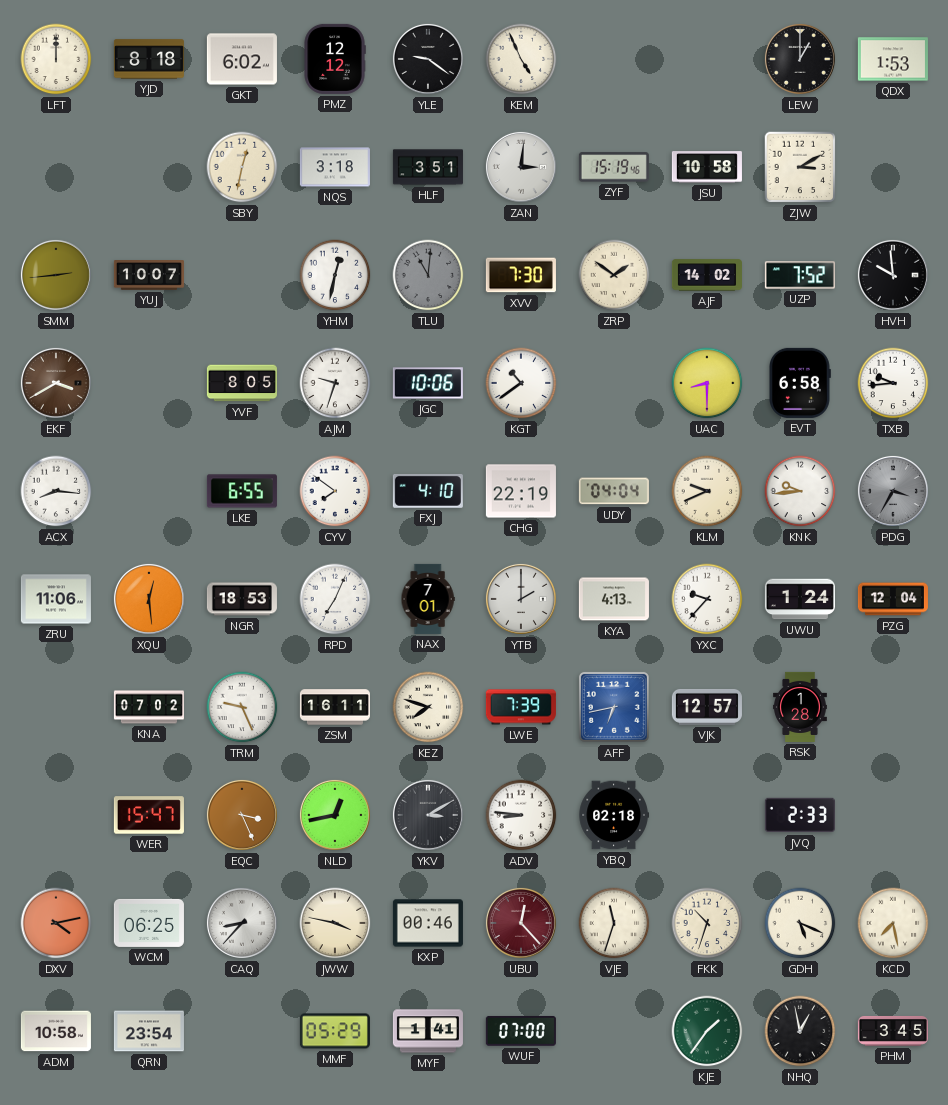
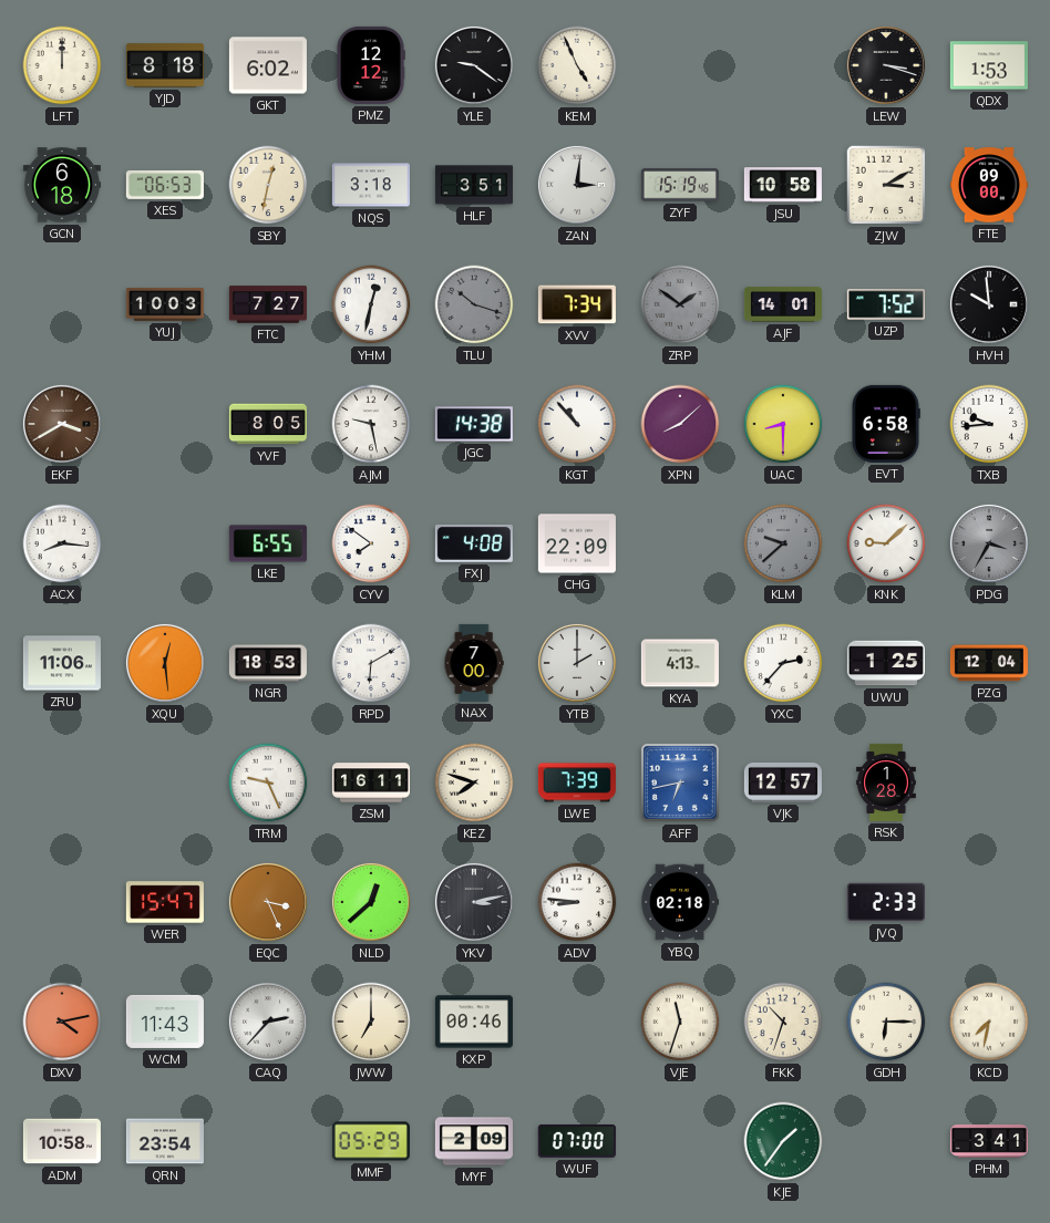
LEW: 1:00 -> 3:18 (886, 65)
GCN: none -> 6:18 (62, 185)
XES: none -> 06:53 (165, 185)
FTE: none -> 09:00 (989, 185)
SMM: 2:44 -> none (56, 275)
YUJ: 10:07 -> 10:03 (165, 304)
FTC: none -> 7:27 (268, 304)
TLU: 11:01 -> 10:18 (474, 304)
XVV: 7:30 -> 7:34 (577, 304)
ZRP dial: cream -> grey (680, 304)
AJF: 14:02 -> 14:01 (783, 304)
AJM: 9:33 -> 9:28 (371, 424)
JGC: 10:06 -> 14:38 (474, 424)
KGT: 10:39 -> 10:53 (577, 424)
XPN: none -> 8:08 (680, 424)
FXJ: 4:10 -> 4:08 (474, 543)
CHG: 22:19 -> 22:09 (577, 543)
UDY: 04:04 -> none (614, 491)
KLM: 9:41 -> 9:38 (783, 543)
KLM dial: cream -> grey (783, 543)
KNK: 9:44 -> 9:08 (886, 543)
RPD: 7:04 -> 6:10 (371, 663)
NAX: 7:01 -> 7:00 (474, 663)
YXC: 9:37 -> 2:37 (783, 663)
UWU: 1:24 -> 1:25 (886, 663)
KNA: 07:02 -> none (149, 707)
NLD: 12:43 -> 12:38 (371, 902)
YKV: 3:10 -> 3:13 (474, 902)
WCM: 06:25 -> 11:43 (165, 1022)
CAQ: 8:37 -> 2:37 (268, 1022)
JWW: 3:47 -> 7:00 (371, 1022)
UBU: 12:23 -> none (521, 923)
GDH: 5:19 -> 6:15 (886, 1022)
KCD: 7:28 -> 7:32 (989, 1022)
MYF: 1:41 -> 2:09 (474, 1141)
NHQ: 12:58 -> none (800, 1031)
PHM: 3:45 -> 3:41 (989, 1141)
